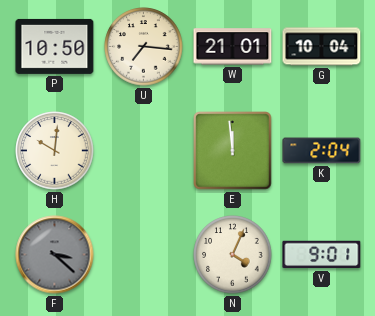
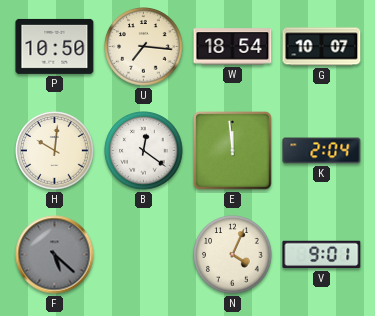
W: 21:01 -> 18:54 (233, 47)
G: 10:04 -> 10:07 (322, 47)
B: none -> 12:21 (144, 151)
F: 3:22 -> 5:22 (55, 255)
